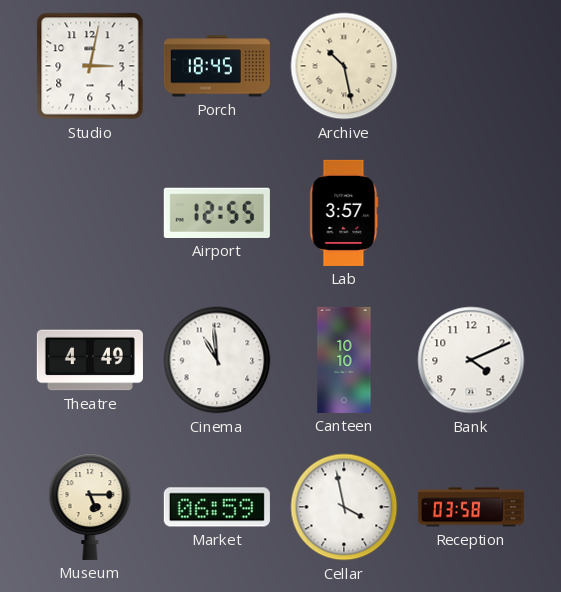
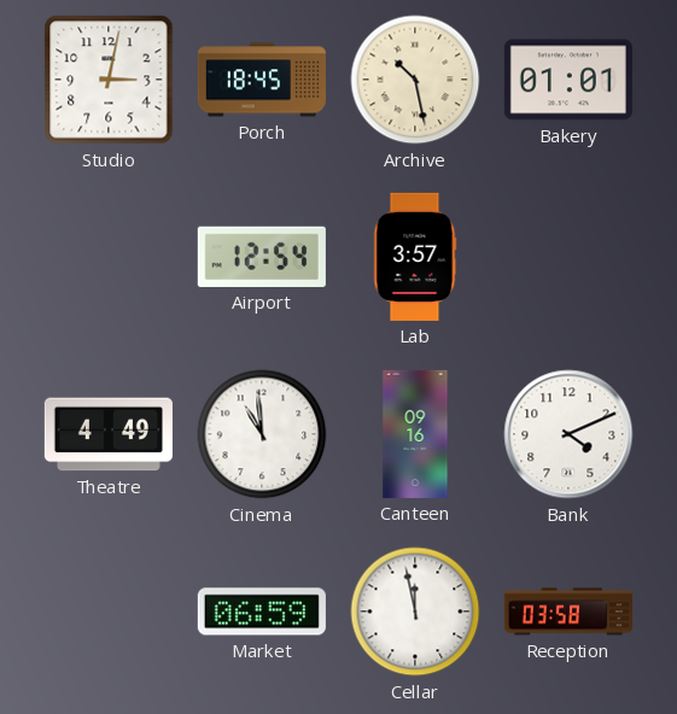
Bakery: none -> 01:01 (568, 80)
Airport: 12:55 -> 12:54 (262, 257)
Canteen: 10:10 -> 09:16 (415, 434)
Museum: 5:15 -> none (90, 507)
Cellar: 3:58 -> 11:58 (415, 611)
